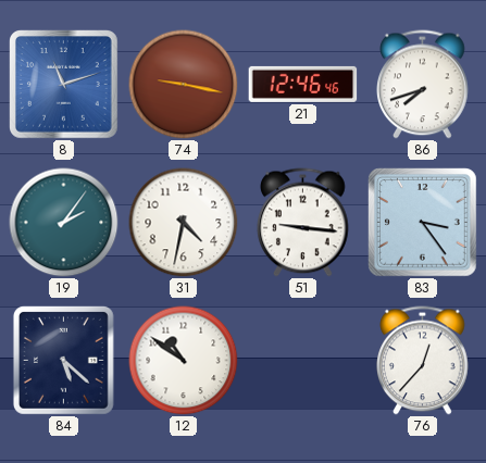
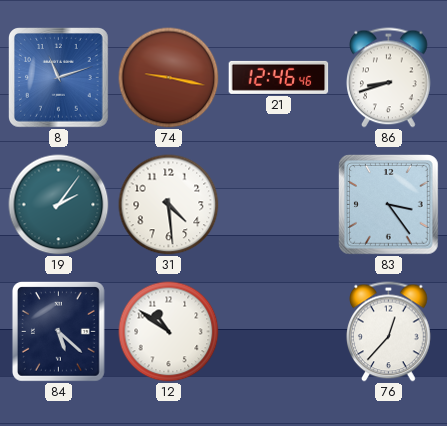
86: 7:42 -> 8:42 (389, 78)
31: 4:32 -> 4:29 (169, 205)
51: 9:16 -> none (303, 223)
